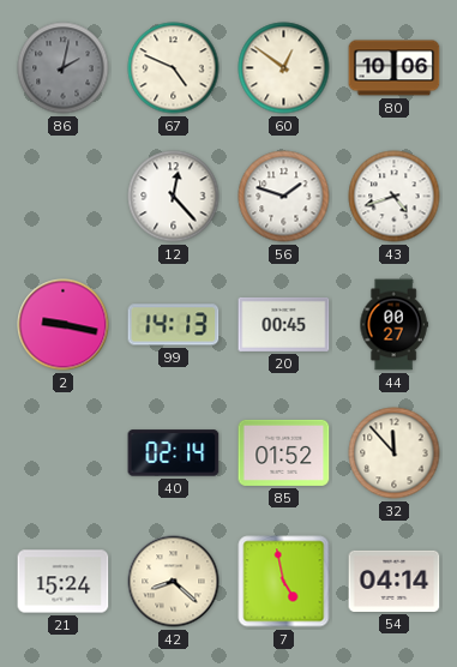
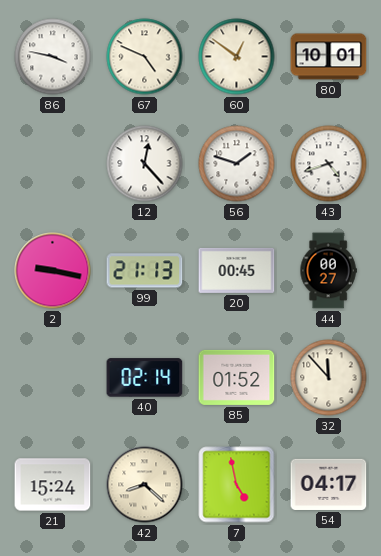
86: 2:02 -> 3:47 (53, 57)
86 dial: grey -> white (53, 57)
80: 10:06 -> 10:01 (329, 57)
99: 14:13 -> 21:13 (145, 271)
54: 04:14 -> 04:17 (329, 484)
